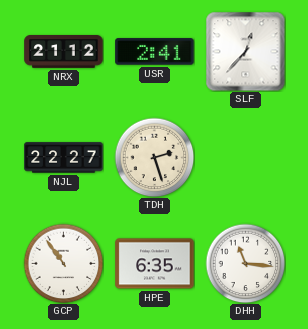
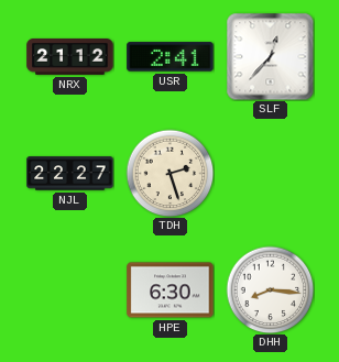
GCP: 10:54 -> none (63, 263)
HPE: 6:35 -> 6:30 (171, 290)
DHH: 11:16 -> 8:16 (270, 289)
